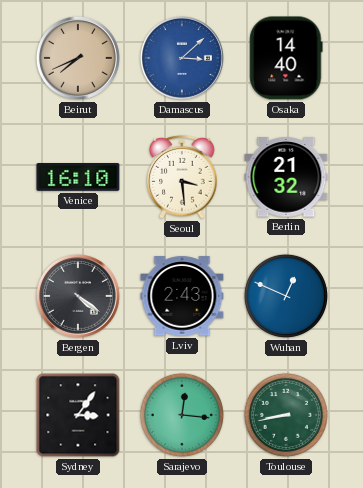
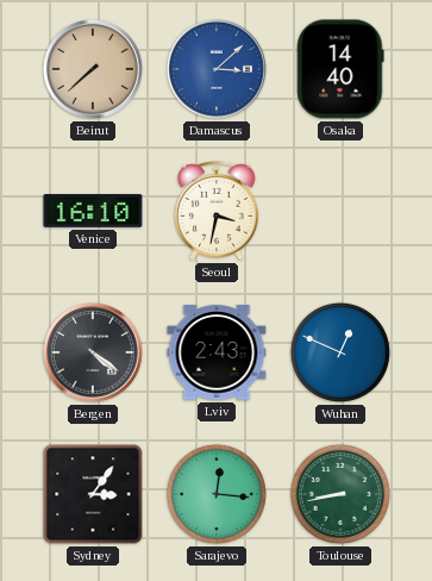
Beirut: 7:41 -> 7:38 (93, 69)
Seoul: 3:29 -> 3:32 (217, 212)
Berlin: 21:32 -> none (286, 177)
